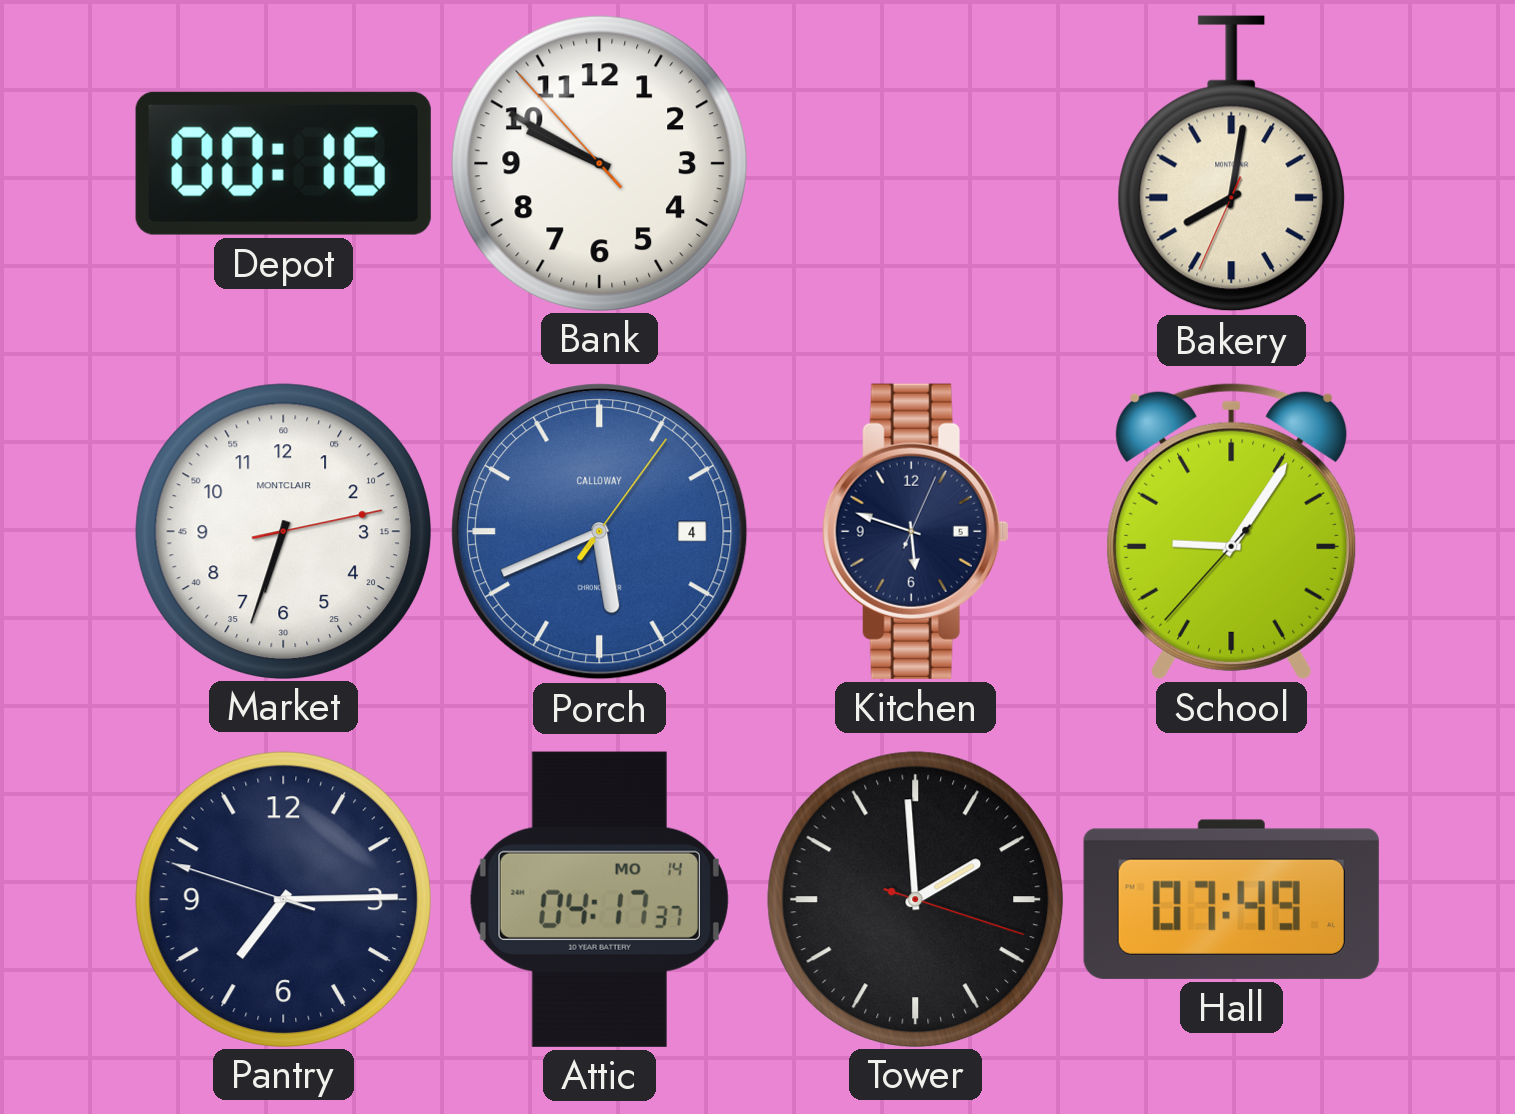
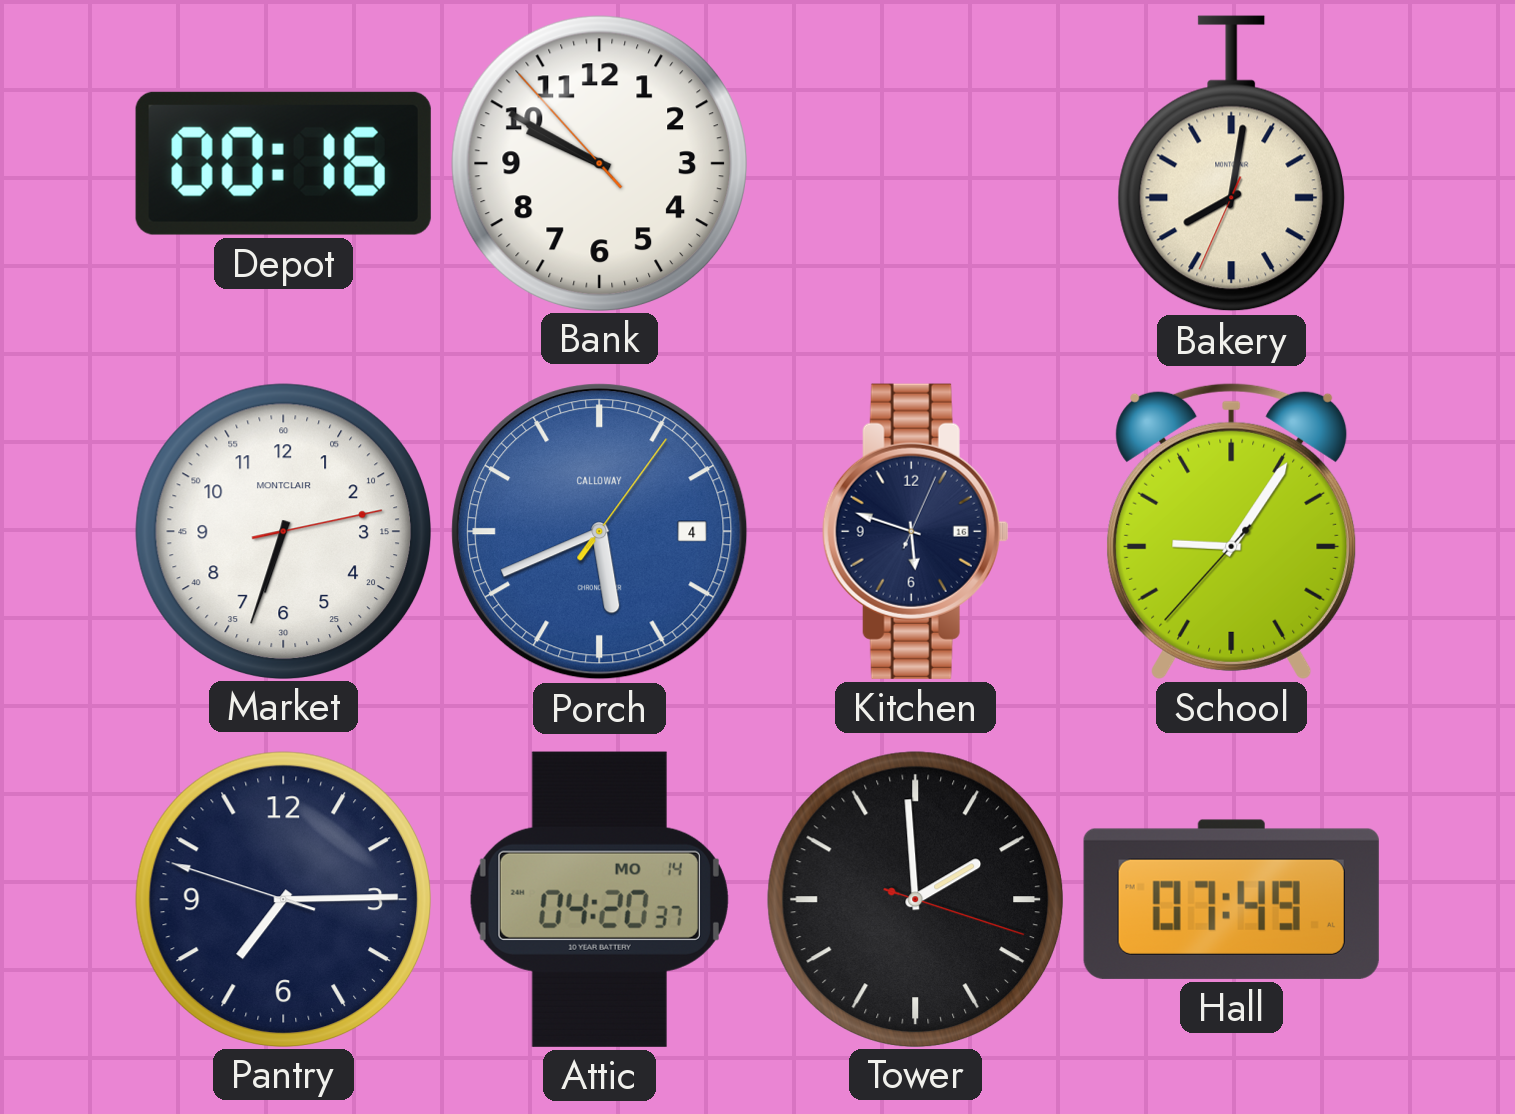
Kitchen date: 5 -> 16 (915, 531)
Attic: 04:17 -> 04:20 (599, 899)
